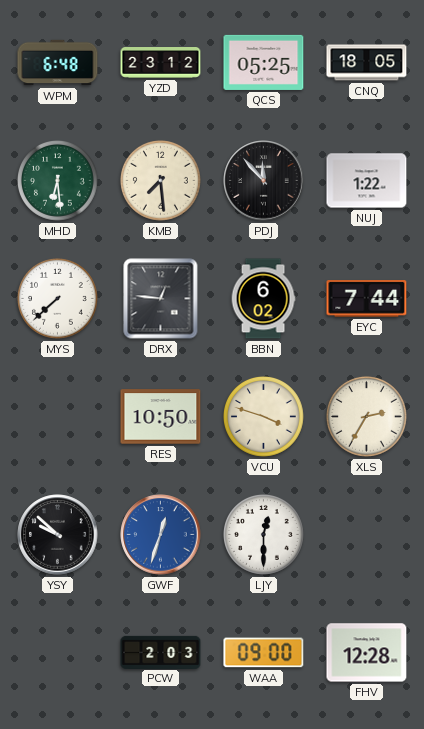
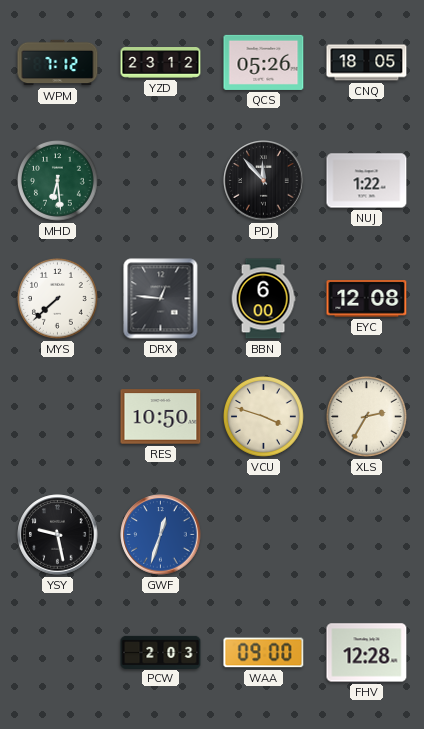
WPM: 6:48 -> 7:12 (58, 63)
QCS: 05:25 -> 05:26 (264, 62)
KMB: 7:29 -> none (160, 181)
BBN: 6:02 -> 6:00 (263, 299)
EYC: 7:44 -> 12:08 (367, 299)
YSY: 9:52 -> 9:28 (58, 535)
LJY: 12:30 -> none (263, 535)
